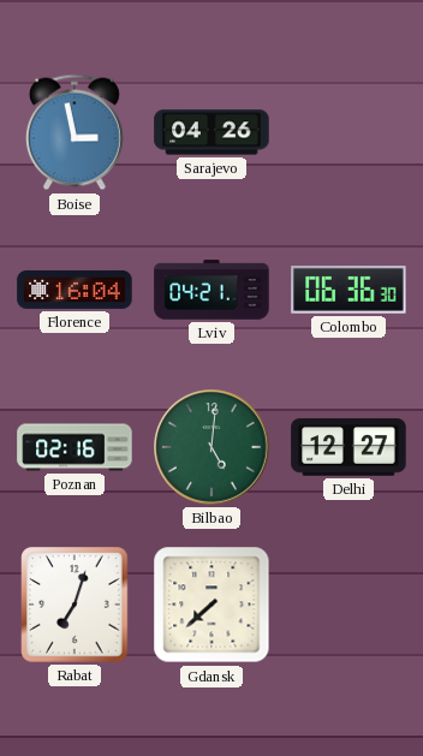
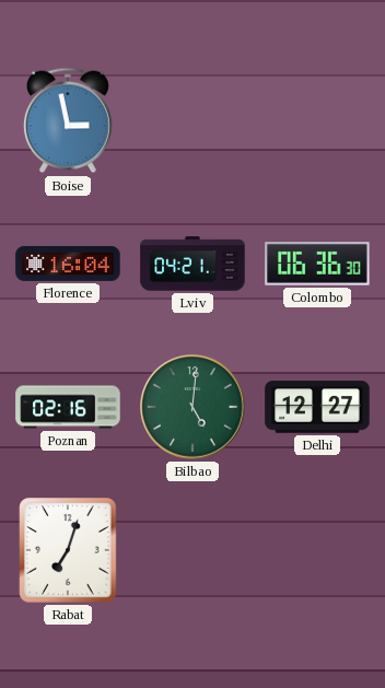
Sarajevo: 04:26 -> none (211, 132)
Gdansk: 7:38 -> none (211, 605)
